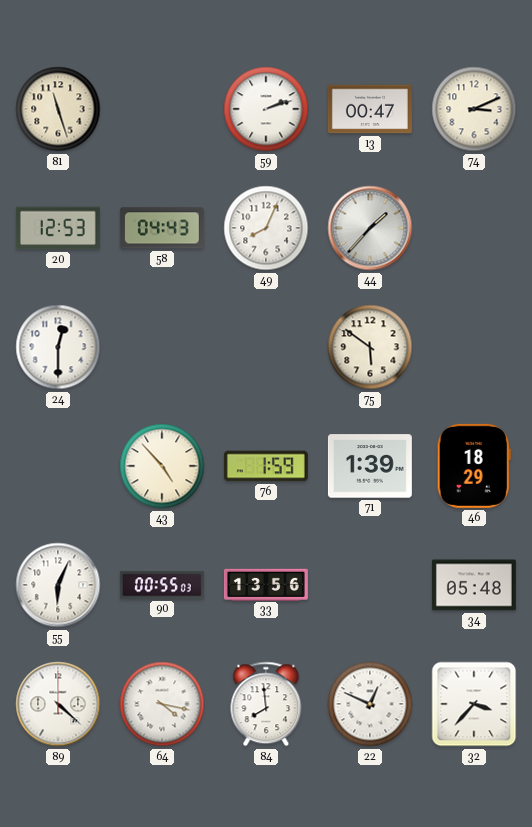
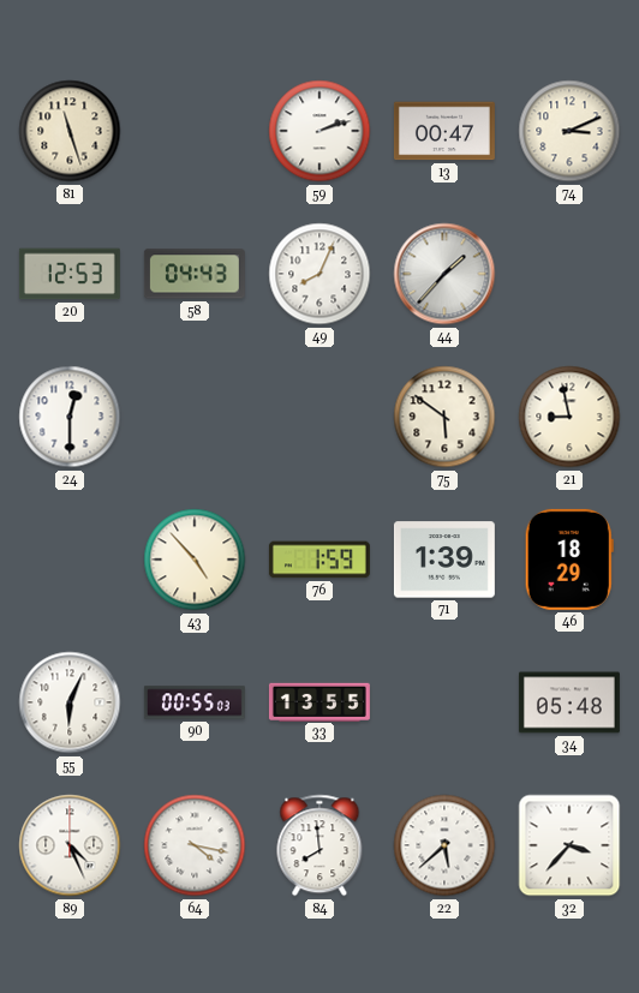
21: none -> 8:58 (569, 417)
33: 13:56 -> 13:55 (319, 701)
89: 4:22 -> 4:26 (70, 845)
22: 12:49 -> 5:38 (444, 845)
